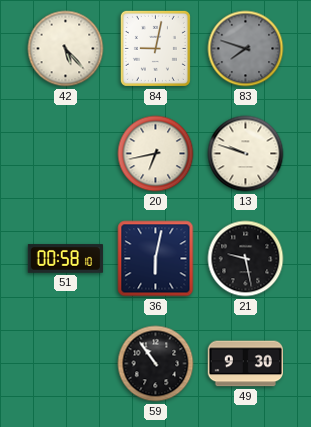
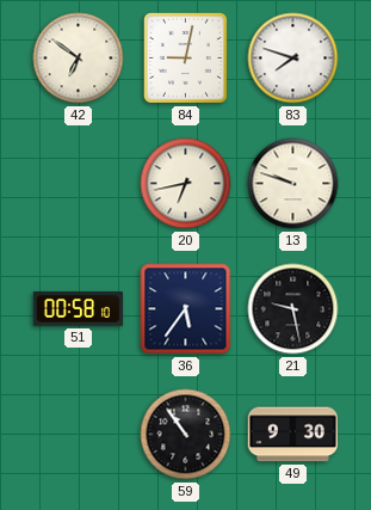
42: 5:23 -> 6:51 (79, 59)
83 dial: grey -> white (293, 59)
36: 6:02 -> 5:36 (186, 309)
